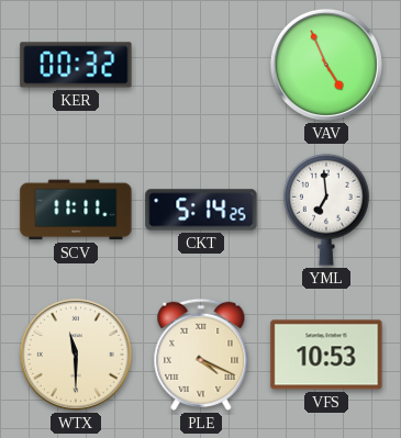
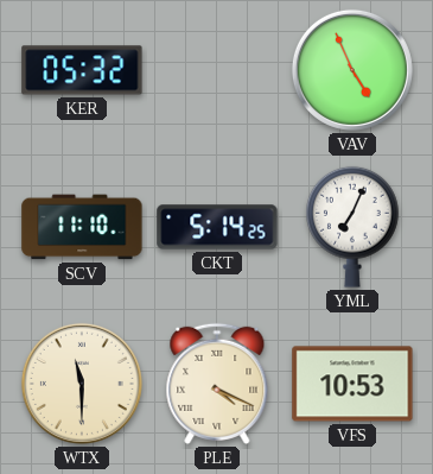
KER: 00:32 -> 05:32 (82, 70)
SCV: 11:11 -> 11:10 (82, 227)
YML: 6:59 -> 7:04 (354, 227)
